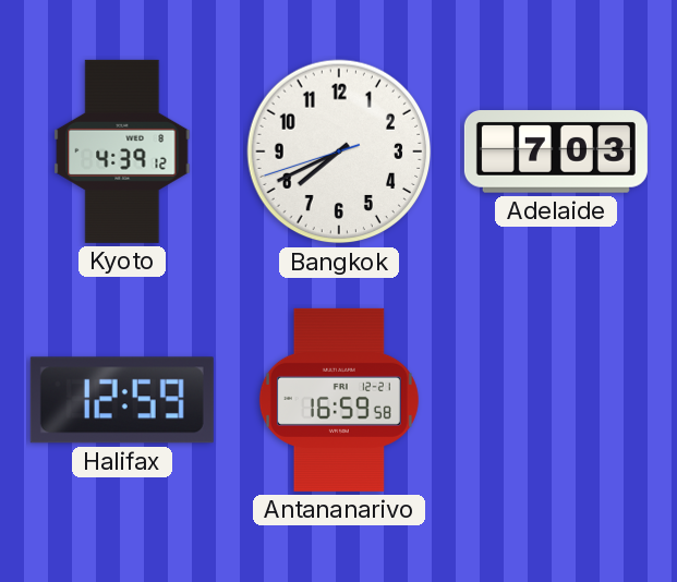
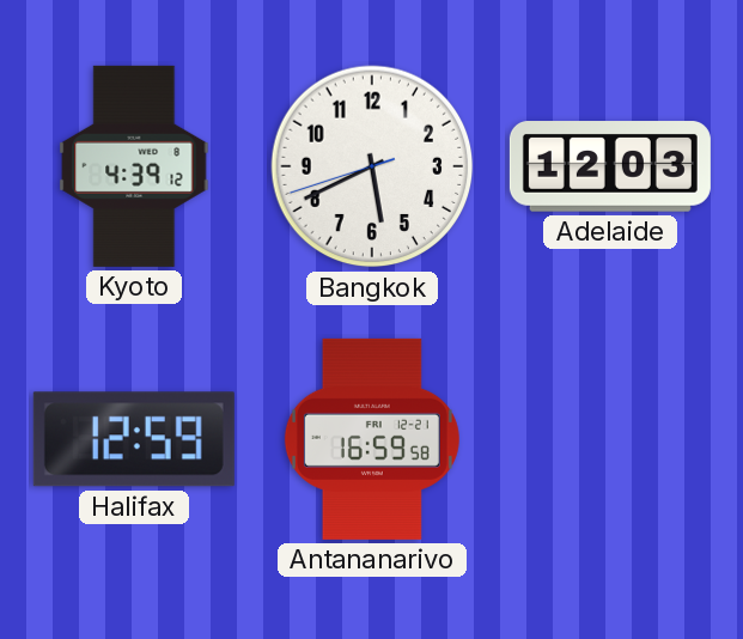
Bangkok: 7:40 -> 5:40 (372, 166)
Adelaide: 7:03 -> 12:03 (610, 166)
